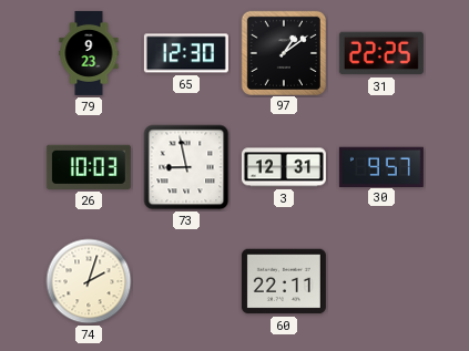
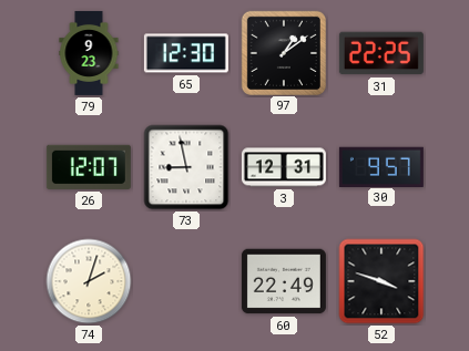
26: 10:03 -> 12:07 (89, 167)
60: 22:11 -> 22:49 (284, 281)
52: none -> 3:48 (381, 281)
